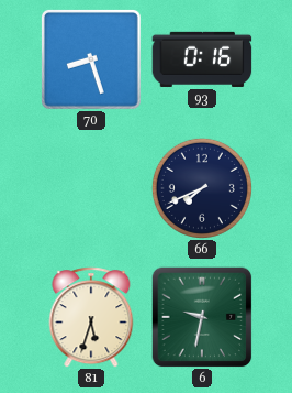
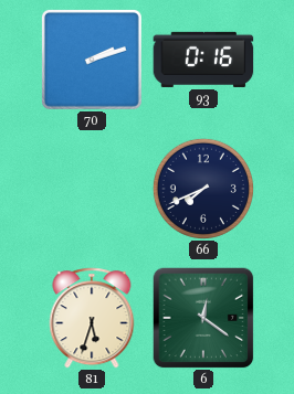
70: 8:27 -> 2:12 (92, 60)
6: 9:32 -> 12:21 (203, 318)
